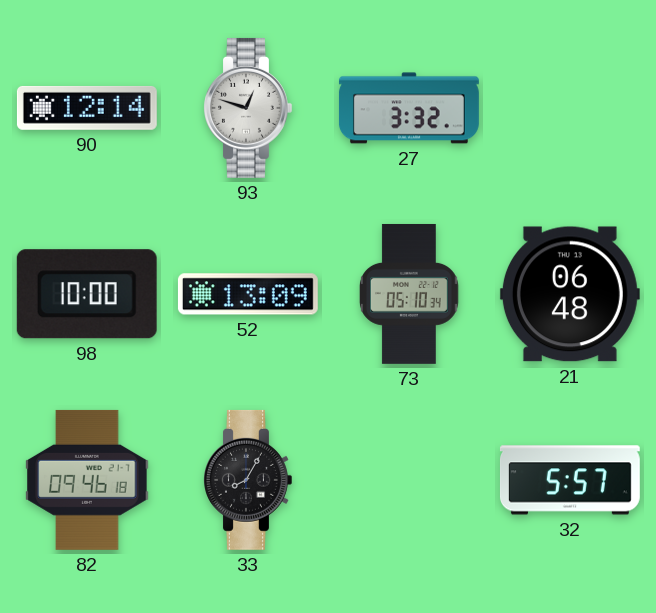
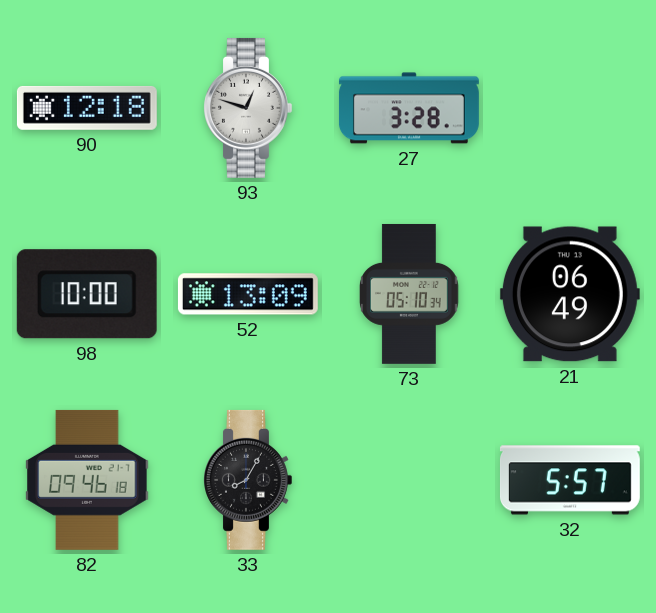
90: 12:14 -> 12:18 (87, 108)
27: 3:32 -> 3:28 (409, 108)
21: 06:48 -> 06:49 (570, 294)
